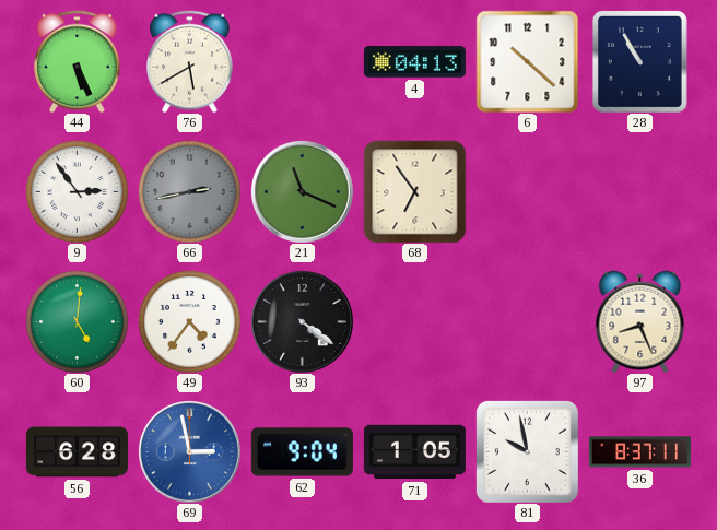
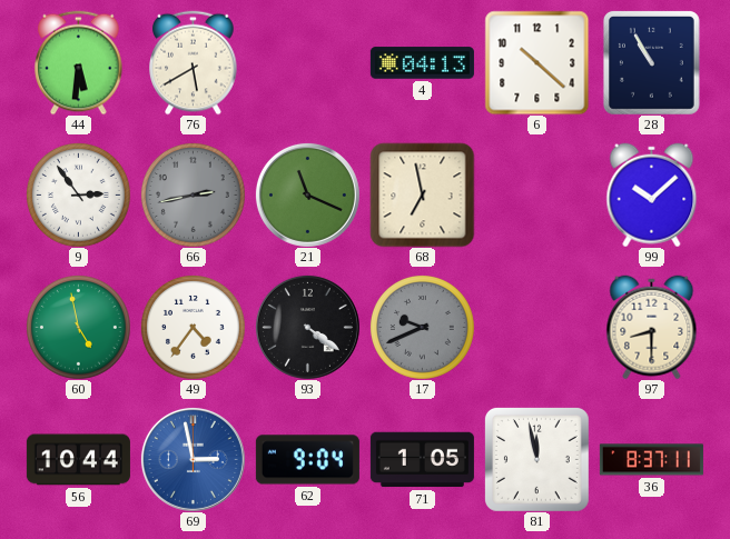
44: 5:26 -> 5:31 (79, 62)
68: 6:54 -> 6:58 (422, 194)
99: none -> 10:08 (652, 194)
60: 5:01 -> 4:58 (78, 327)
17: none -> 9:41 (422, 327)
97: 8:26 -> 8:30 (652, 327)
56: 6:28 -> 10:44 (78, 460)
81: 9:58 -> 11:58 (536, 459)
